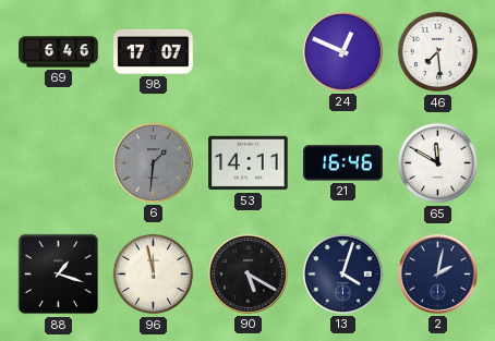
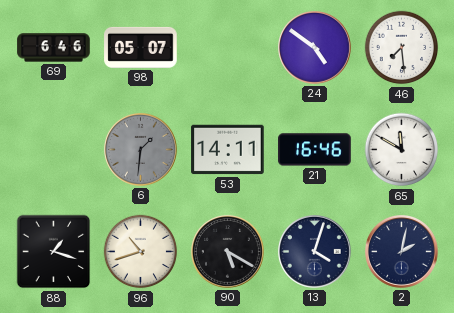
98: 17:07 -> 05:07 (141, 47)
24: 12:49 -> 4:51 (315, 48)
96: 11:58 -> 10:42 (141, 252)
